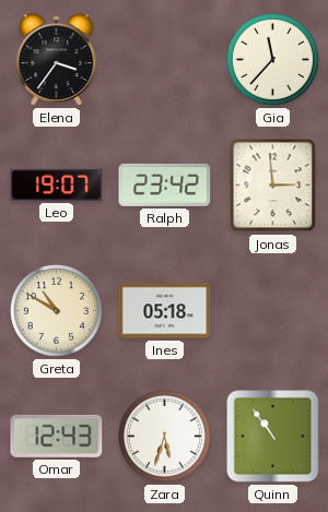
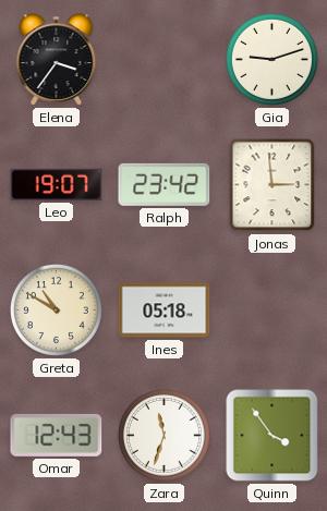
Gia: 11:37 -> 9:12 (271, 59)
Zara: 5:33 -> 11:33 (163, 435)
Quinn: 10:54 -> 3:54 (272, 436)
